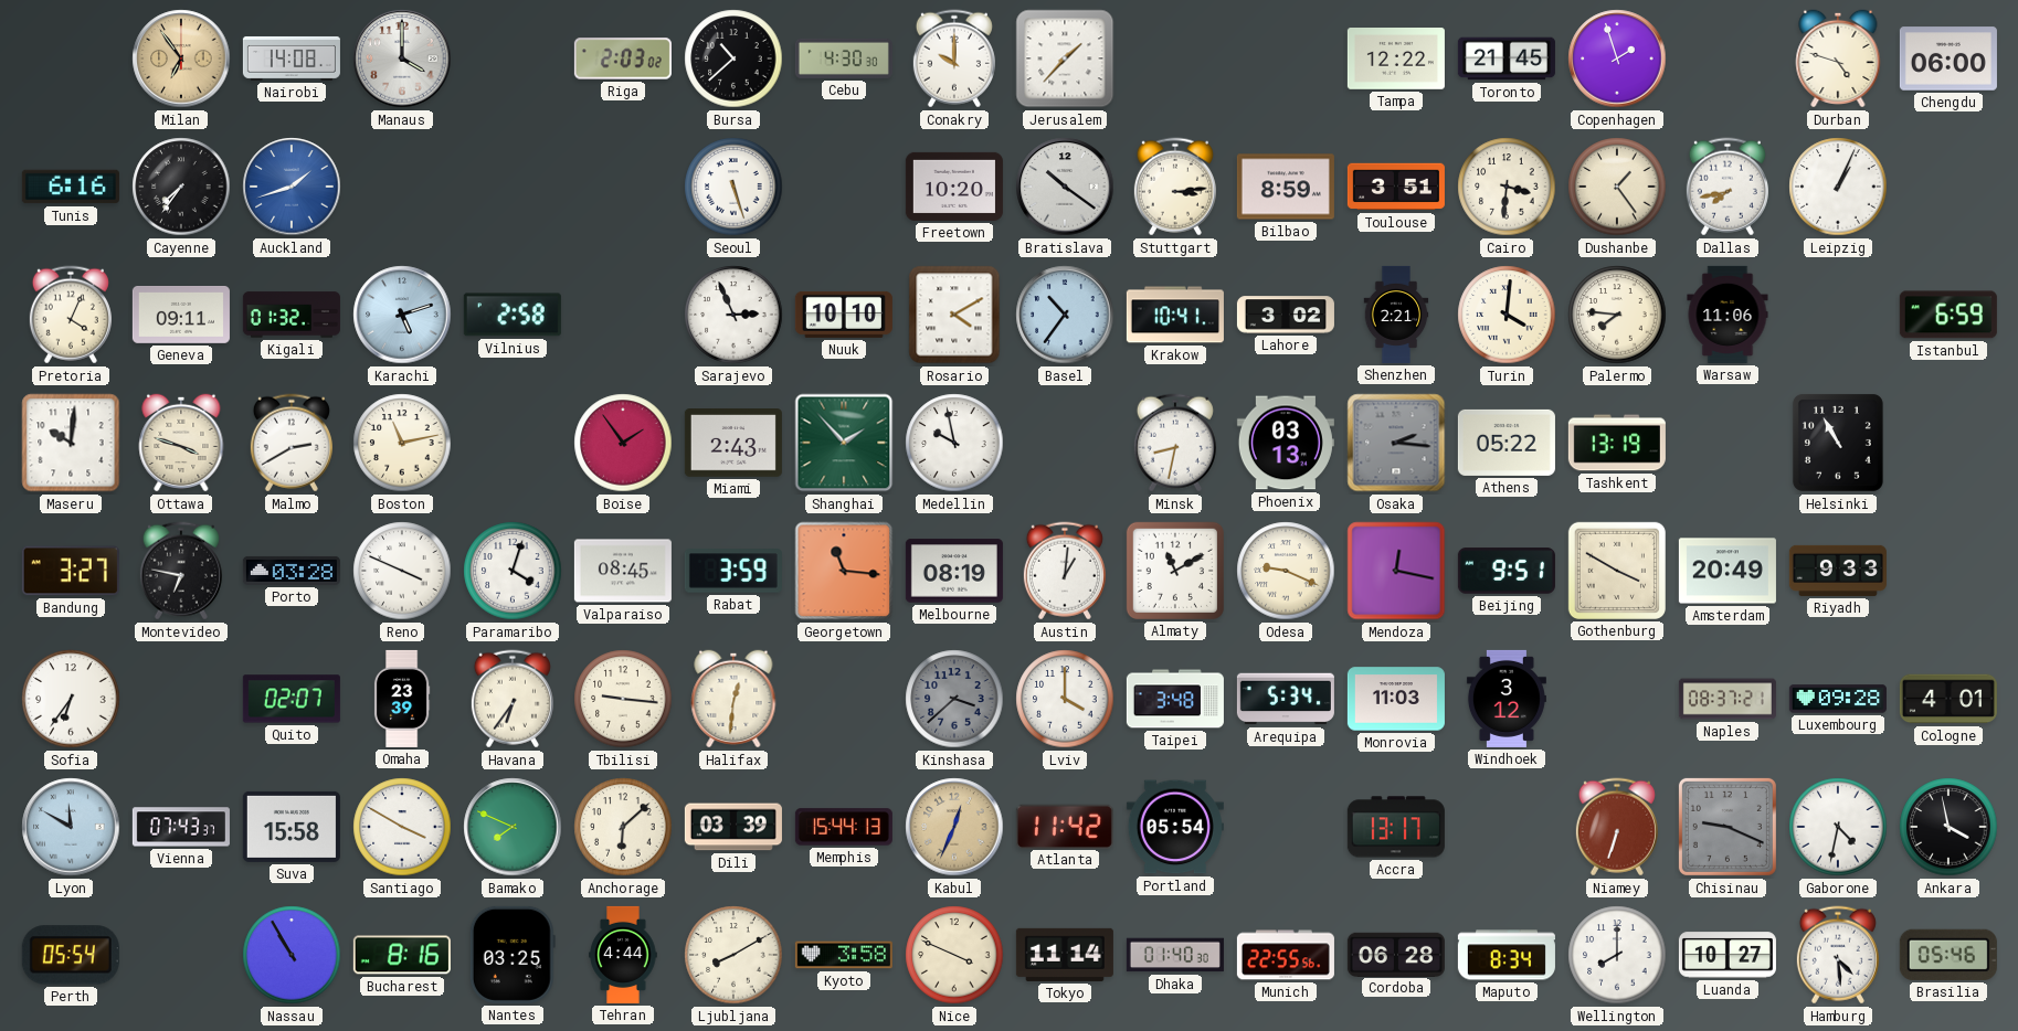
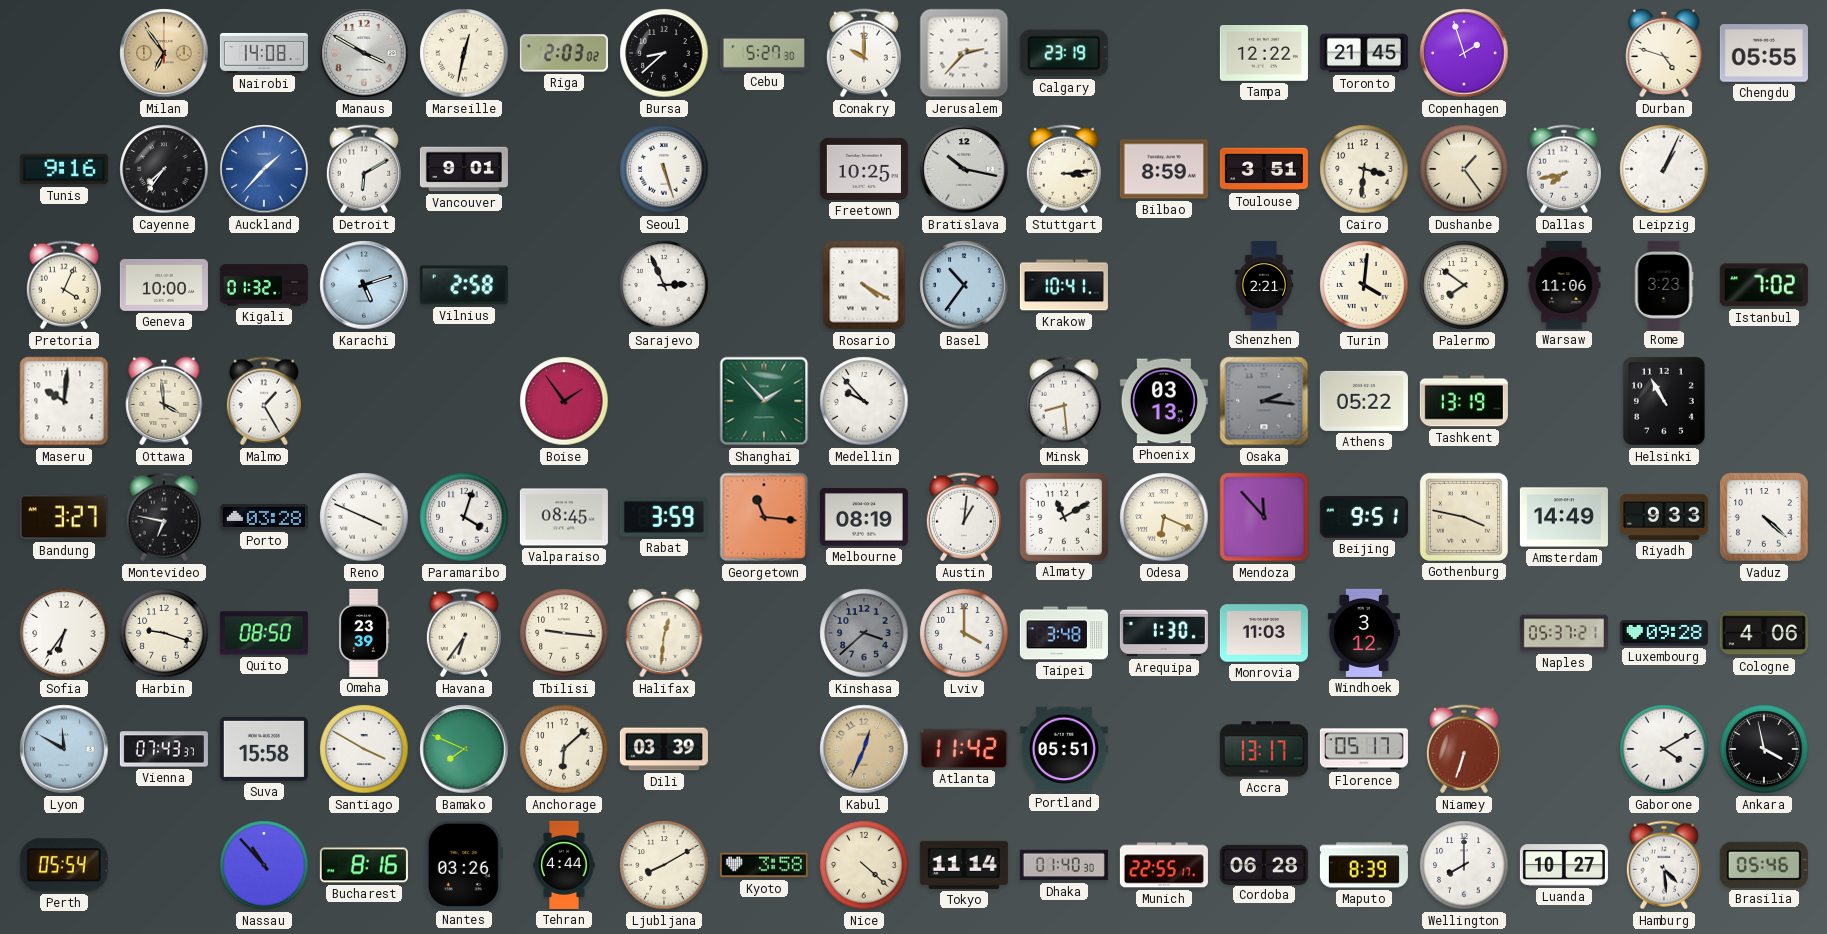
Manaus: 4:00 -> 3:50 (364, 53)
Marseille: none -> 12:32 (464, 53)
Bursa: 10:38 -> 8:38 (664, 53)
Cebu: 4:30 -> 5:27 (764, 53)
Jerusalem: 1:37 -> 2:37 (964, 53)
Calgary: none -> 23:19 (1064, 53)
Chengdu: 06:00 -> 05:55 (1764, 53)
Tunis: 6:16 -> 9:16 (64, 169)
Auckland: 1:42 -> 1:37 (264, 169)
Detroit: none -> 6:10 (364, 169)
Vancouver: none -> 9:01 (464, 169)
Freetown: 10:20 -> 10:25 (864, 169)
Bratislava: 10:21 -> 10:17 (964, 169)
Geneva: 09:11 -> 10:00 (164, 286)
Nuuk: 10:10 -> none (844, 315)
Rosario: 4:10 -> 4:20 (864, 285)
Lahore: 3:02 -> none (1286, 315)
Palermo: 7:46 -> 7:51 (1464, 285)
Rome: none -> 3:23 (1664, 285)
Istanbul: 6:59 -> 7:02 (1764, 285)
Ottawa: 3:48 -> 3:59 (164, 401)
Malmo: 2:40 -> 1:25 (264, 401)
Boston: 11:13 -> none (402, 443)
Miami: 2:43 -> none (733, 444)
Medellin: 9:58 -> 9:53 (864, 401)
Minsk: 8:32 -> 8:29 (1064, 401)
Odesa: 9:19 -> 6:19 (1164, 517)
Mendoza: 12:17 -> 11:53 (1264, 517)
Gothenburg: 3:50 -> 3:47 (1464, 517)
Amsterdam: 20:49 -> 14:49 (1564, 517)
Vaduz: none -> 4:22 (1764, 517)
Harbin: none -> 9:18 (164, 633)
Quito: 02:07 -> 08:50 (264, 633)
Arequipa: 5:34 -> 1:30 (1164, 633)
Naples: 08:37 -> 05:37 (1564, 633)
Cologne: 4:01 -> 4:06 (1764, 633)
Memphis: 15:44 -> none (844, 827)
Portland: 05:54 -> 05:51 (1064, 749)
Florence: none -> 05:17 (1364, 749)
Chisinau: 9:19 -> none (1728, 827)
Gaborone: 4:32 -> 4:10 (1664, 749)
Nassau: 10:55 -> 10:53 (264, 865)
Nantes: 03:25 -> 03:26 (464, 865)
Nice: 3:49 -> 4:22 (864, 865)
Munich: 22:55:56 -> 22:55:17 (1164, 865)
Maputo: 8:34 -> 8:39 (1364, 865)
